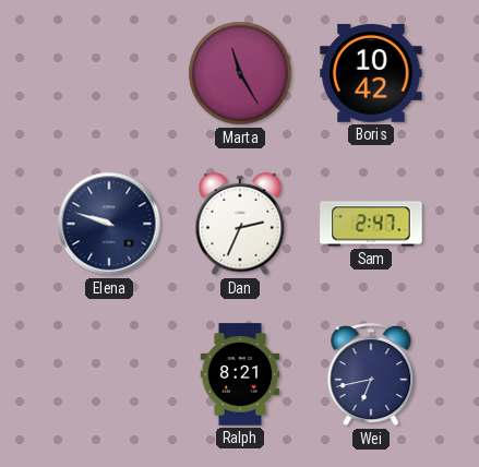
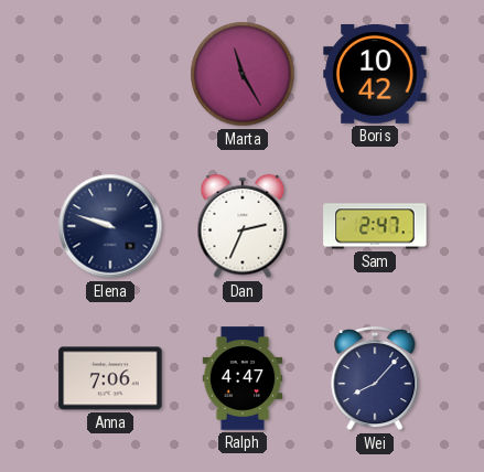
Anna: none -> 7:06 (110, 378)
Ralph: 8:21 -> 4:47 (243, 378)
Wei: 6:43 -> 8:07 (375, 379)
